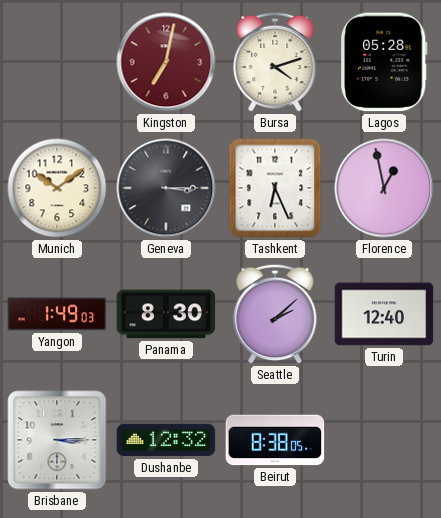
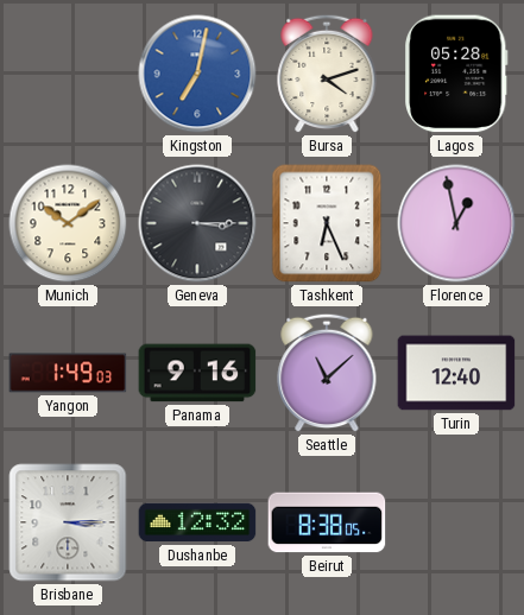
Kingston dial: burgundy -> blue (197, 74)
Panama: 8:30 -> 9:16 (197, 373)
Seattle: 2:08 -> 11:08 (327, 373)
